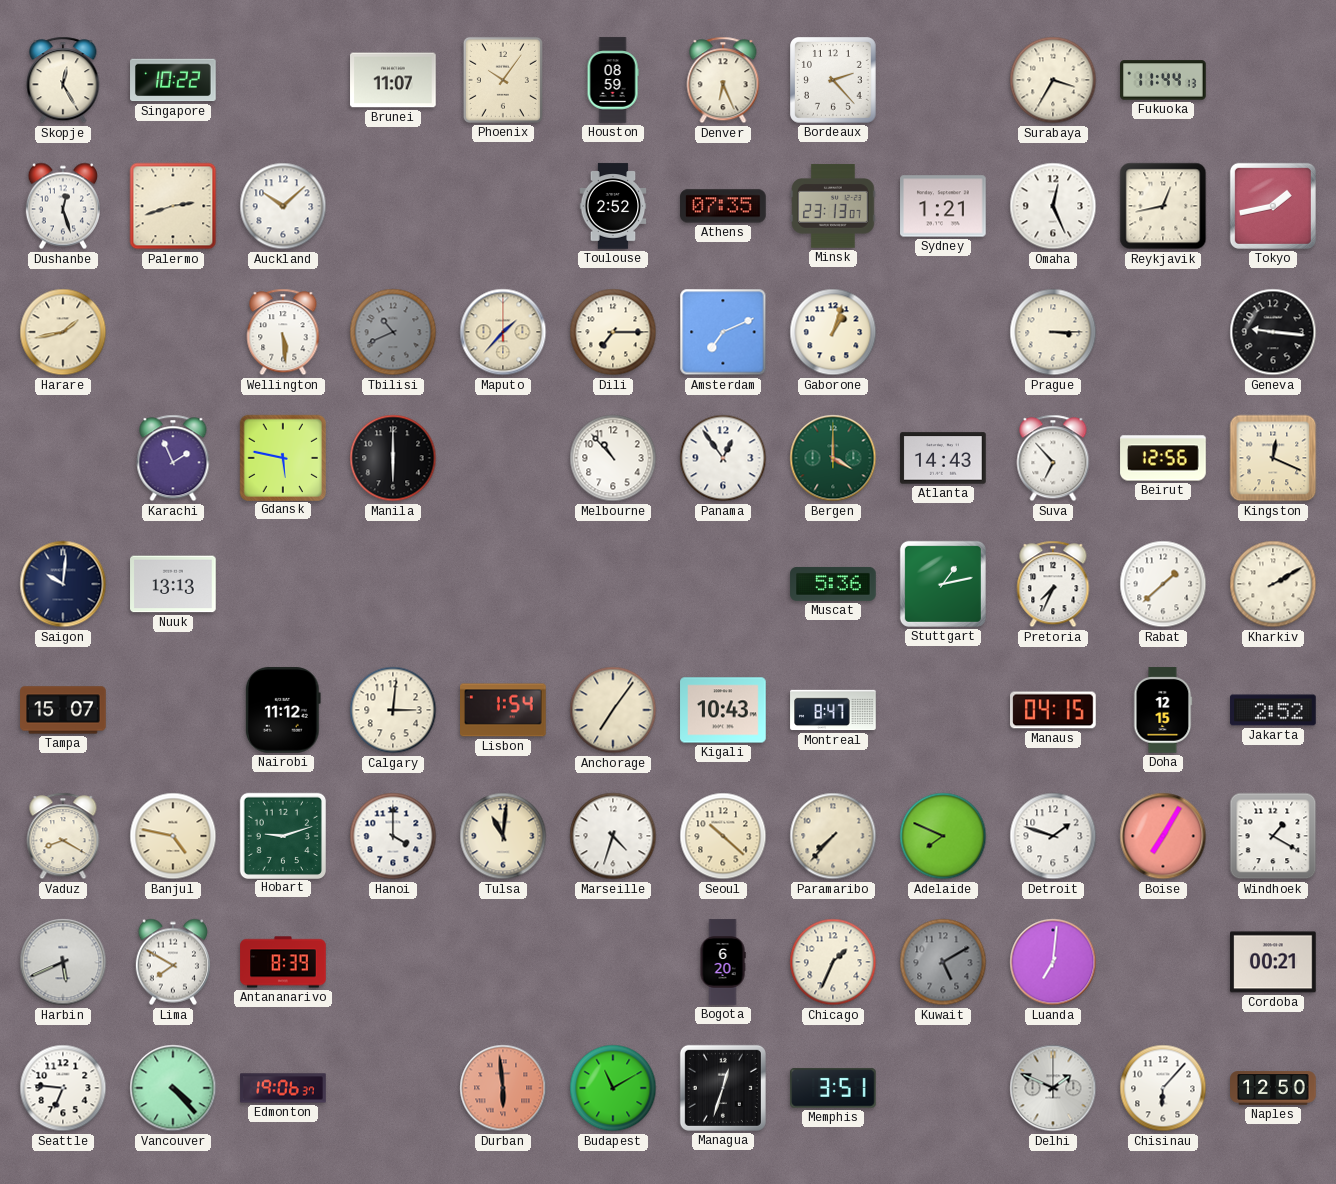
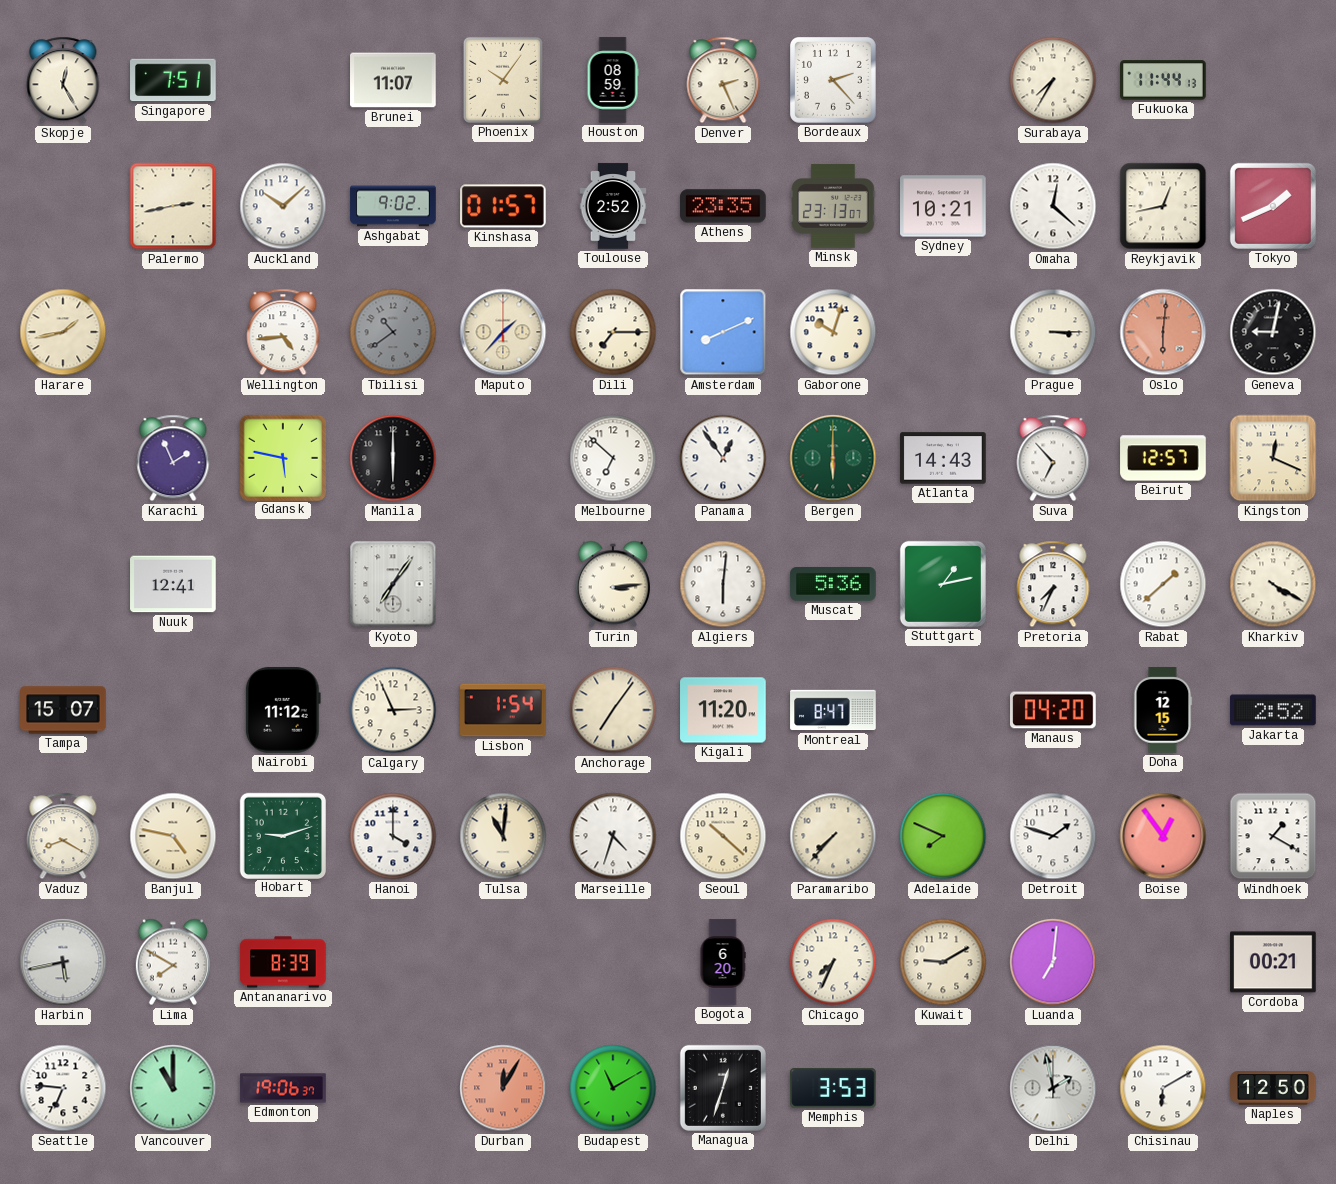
Singapore: 10:22 -> 7:51 (173, 80)
Denver: 6:26 -> 2:26 (723, 80)
Surabaya: 3:35 -> 7:35 (1053, 80)
Dushanbe: 12:27 -> none (63, 206)
Palermo: 2:42 -> 2:43 (173, 206)
Ashgabat: none -> 9:02 (393, 206)
Kinshasa: none -> 01:57 (504, 206)
Athens: 07:35 -> 23:35 (723, 206)
Sydney: 1:21 -> 10:21 (943, 206)
Omaha: 12:26 -> 12:22 (1053, 206)
Tokyo: 1:43 -> 1:41 (1273, 206)
Wellington: 5:29 -> 4:44 (283, 332)
Tbilisi: 10:41 -> 10:39 (393, 332)
Amsterdam: 7:11 -> 8:11 (723, 332)
Gaborone: 1:03 -> 10:03 (833, 332)
Oslo: none -> 6:01 (1163, 332)
Geneva: 9:16 -> 9:02 (1273, 332)
Melbourne: 10:53 -> 6:52 (613, 458)
Bergen: 4:00 -> 6:00 (833, 458)
Beirut: 12:56 -> 12:57 (1163, 458)
Saigon: 10:01 -> none (63, 584)
Nuuk: 13:13 -> 12:41 (173, 584)
Kyoto: none -> 7:06 (393, 584)
Turin: none -> 3:14 (613, 584)
Algiers: none -> 6:01 (723, 584)
Kharkiv: 2:10 -> 4:20 (1273, 584)
Calgary: 3:01 -> 2:56 (393, 710)
Kigali: 10:43 -> 11:20 (723, 710)
Manaus: 04:15 -> 04:20 (1053, 710)
Boise: 7:05 -> 12:54 (1163, 836)
Harbin: 5:41 -> 5:43 (63, 962)
Chicago: 1:34 -> 7:34 (833, 962)
Kuwait: 5:10 -> 9:10 (943, 962)
Kuwait dial: grey -> cream (943, 962)
Vancouver: 4:23 -> 11:00 (173, 1088)
Durban: 5:59 -> 12:05 (503, 1088)
Memphis: 3:51 -> 3:53 (833, 1088)
Delhi: 1:49 -> 1:58 (1053, 1088)
Chisinau: 6:07 -> 6:10 (1163, 1088)
